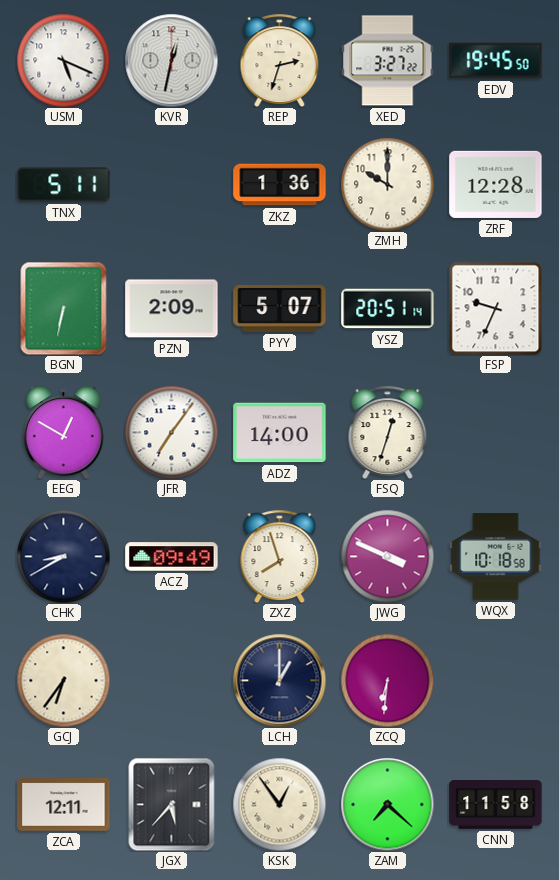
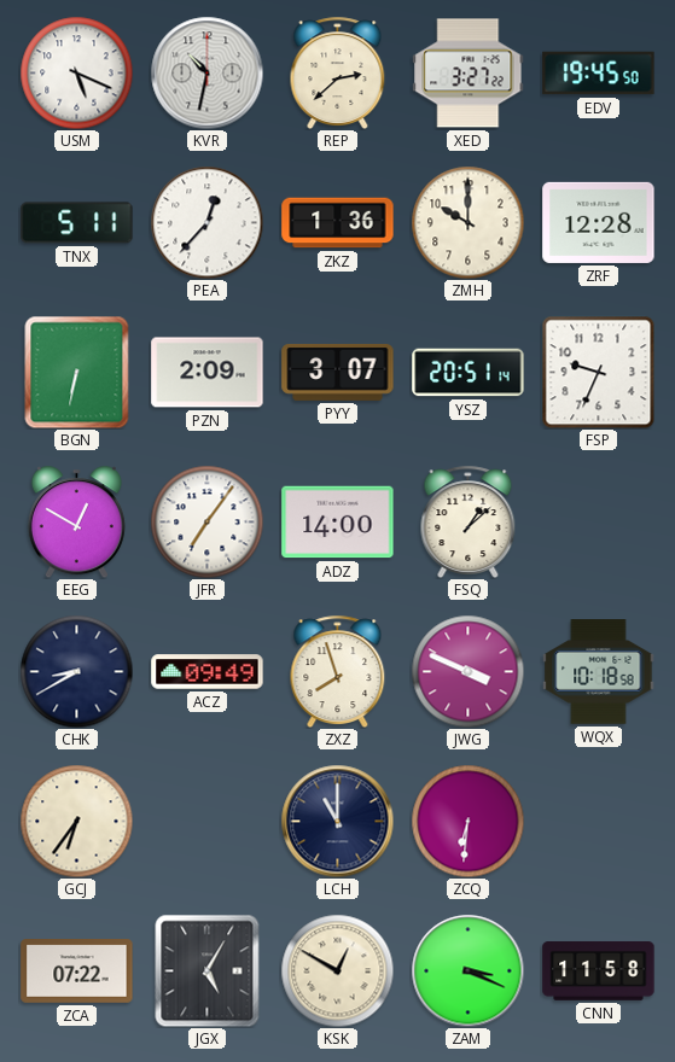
KVR: 12:32 -> 10:32 (206, 72)
REP: 2:33 -> 2:38 (338, 72)
PEA: none -> 12:37 (206, 222)
PYY: 5:07 -> 3:07 (338, 372)
FSQ: 12:33 -> 1:08 (469, 521)
LCH: 1:00 -> 11:00 (337, 821)
ZCA: 12:11 -> 07:22 (77, 971)
JGX: 5:37 -> 5:05 (208, 970)
KSK: 12:54 -> 12:50 (337, 970)
ZAM: 7:22 -> 3:19 (467, 970)
